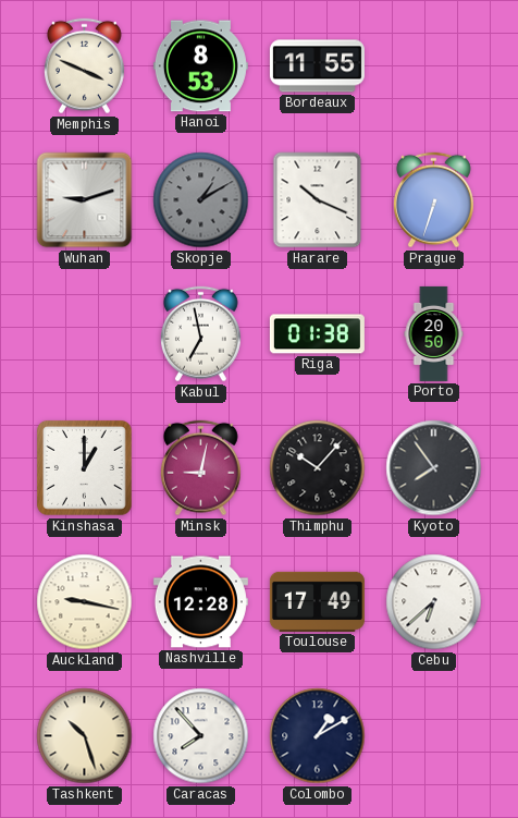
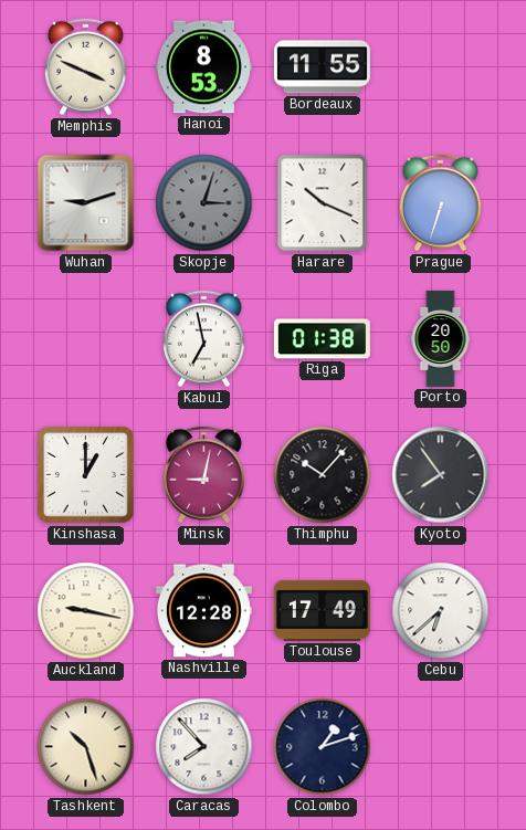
Skopje: 1:10 -> 3:03 (204, 203)
Colombo: 1:10 -> 1:12 (323, 747)
